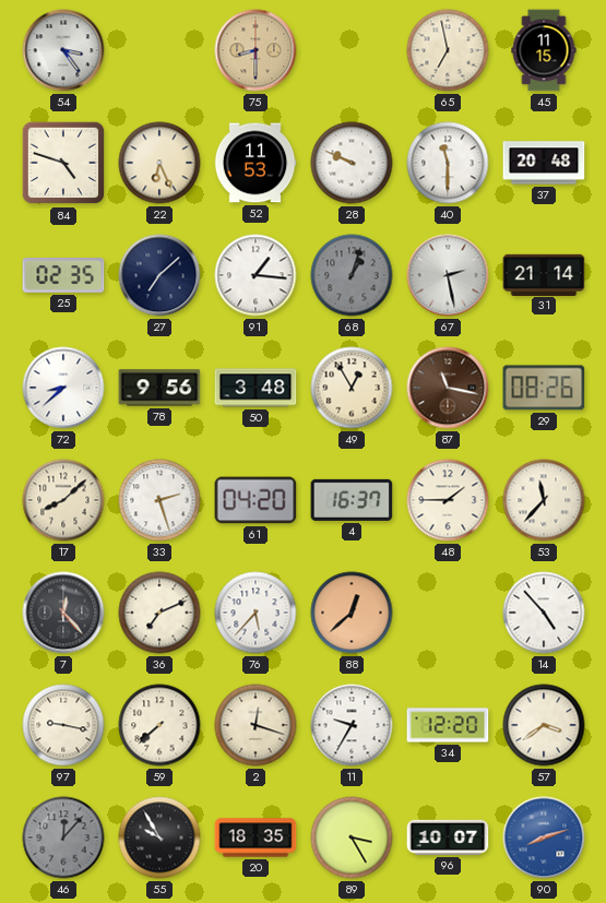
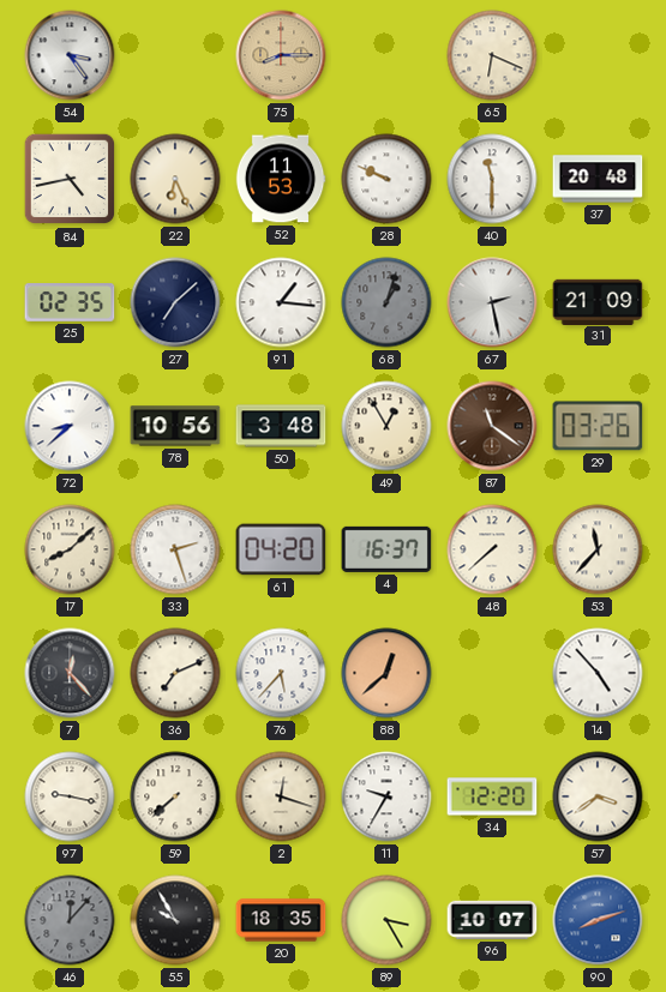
75: 8:30 -> 8:15 (281, 55)
65: 6:58 -> 6:19 (492, 55)
45: 11:15 -> none (544, 50)
84: 4:48 -> 4:43 (70, 179)
31: 21:14 -> 21:09 (598, 301)
78: 9:56 -> 10:56 (175, 426)
87: 11:17 -> 11:21 (492, 426)
29: 08:26 -> 03:26 (598, 426)
48: 1:45 -> 7:38 (492, 549)
